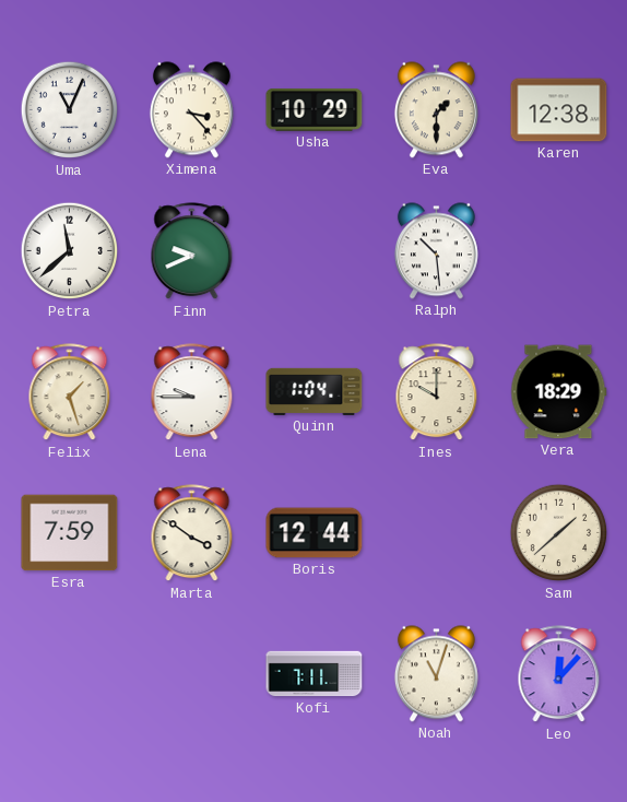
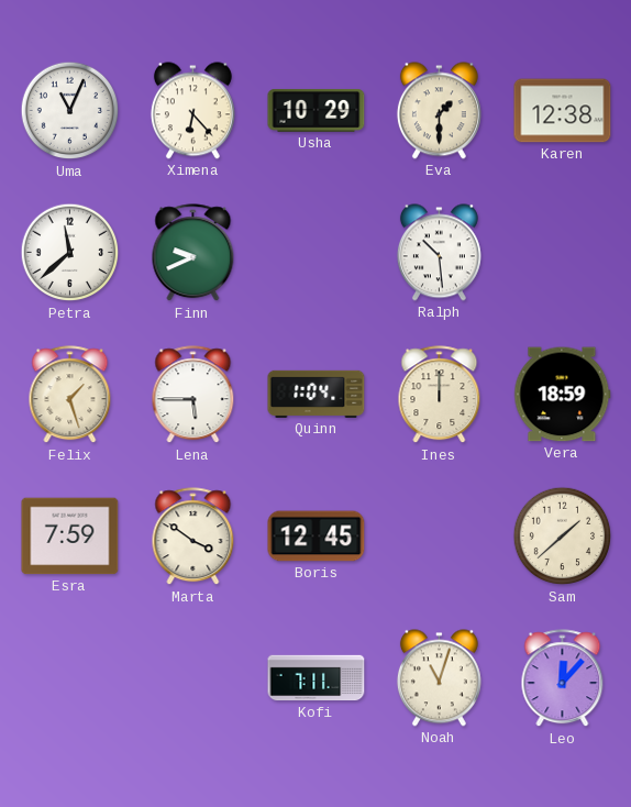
Ximena: 3:23 -> 6:23 (192, 111)
Lena: 9:45 -> 5:45 (193, 395)
Ines: 10:00 -> 12:00 (440, 395)
Vera: 18:29 -> 18:59 (563, 395)
Boris: 12:44 -> 12:45 (317, 537)
